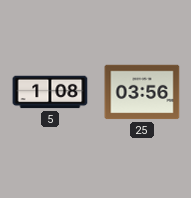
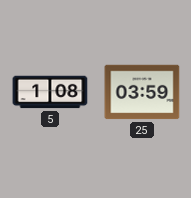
25: 03:56 -> 03:59 (142, 92)
